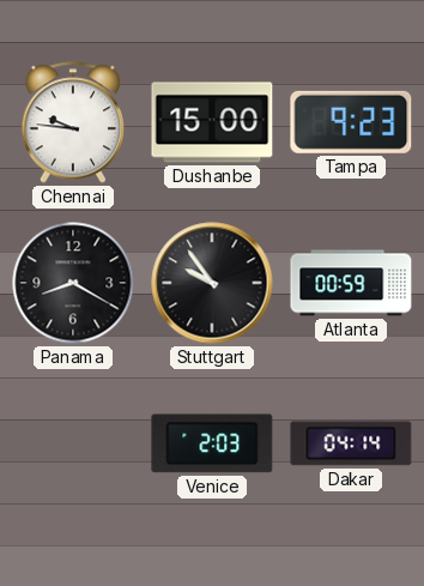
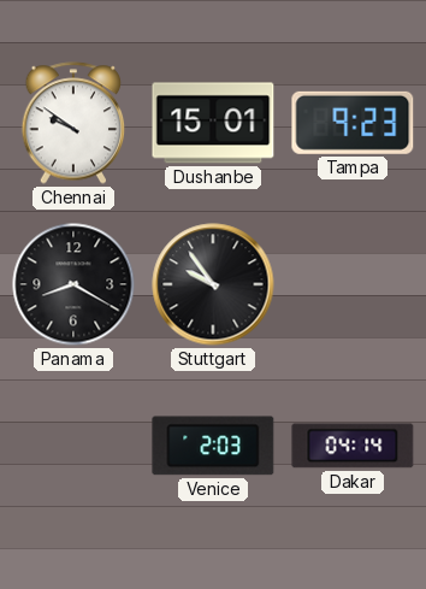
Chennai: 9:46 -> 9:51 (73, 123)
Dushanbe: 15:00 -> 15:01 (213, 123)
Atlanta: 00:59 -> none (351, 283)
